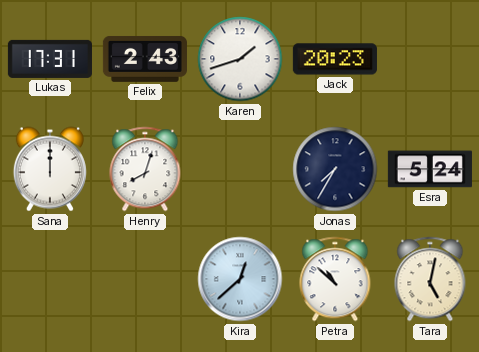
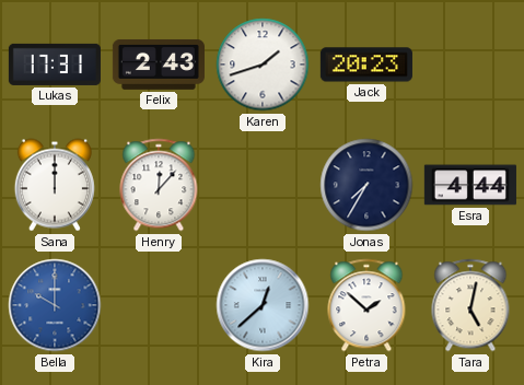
Henry: 8:03 -> 12:07 (159, 185)
Esra: 5:24 -> 4:44 (470, 185)
Bella: none -> 10:00 (55, 305)
Petra: 10:52 -> 1:52 (366, 305)
